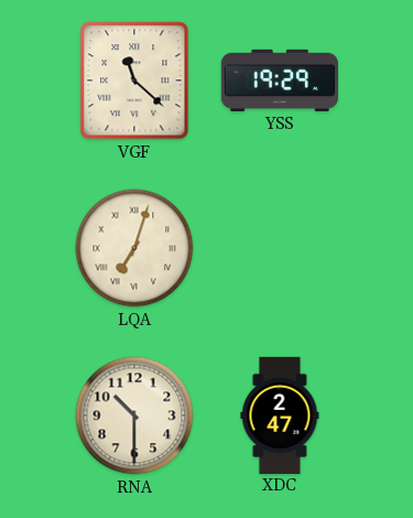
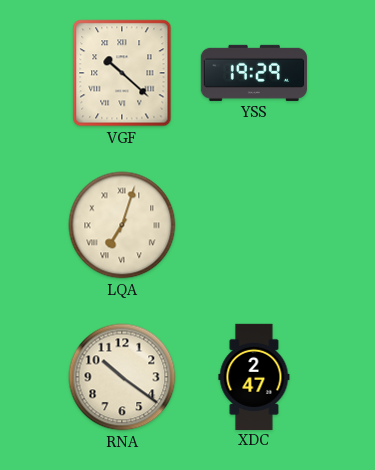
VGF: 11:22 -> 10:22 (122, 73)
RNA: 10:30 -> 10:21 (122, 377)
